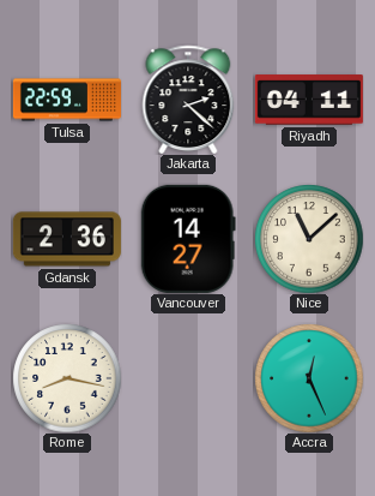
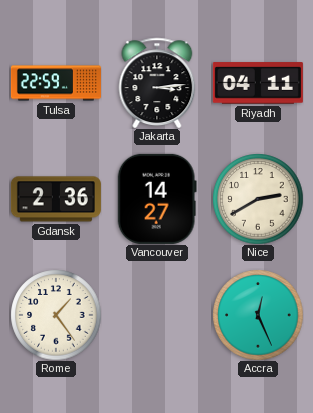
Jakarta: 2:22 -> 3:14 (157, 83)
Nice: 11:08 -> 2:40 (258, 199)
Rome: 8:17 -> 1:24 (56, 315)
